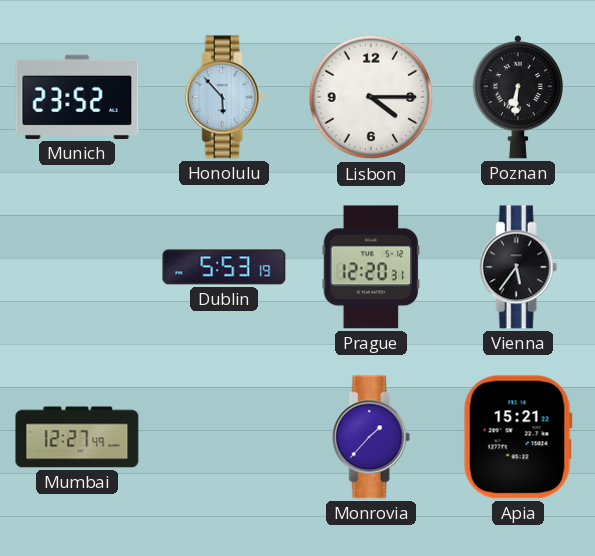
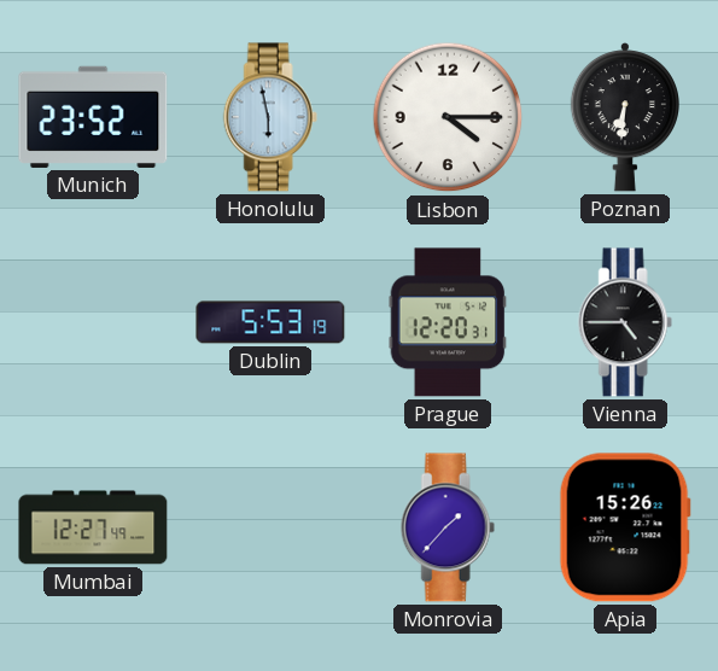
Honolulu: 5:53 -> 5:58 (270, 117)
Vienna: 5:36 -> 4:45 (625, 322)
Apia: 15:21 -> 15:26 (625, 527)
